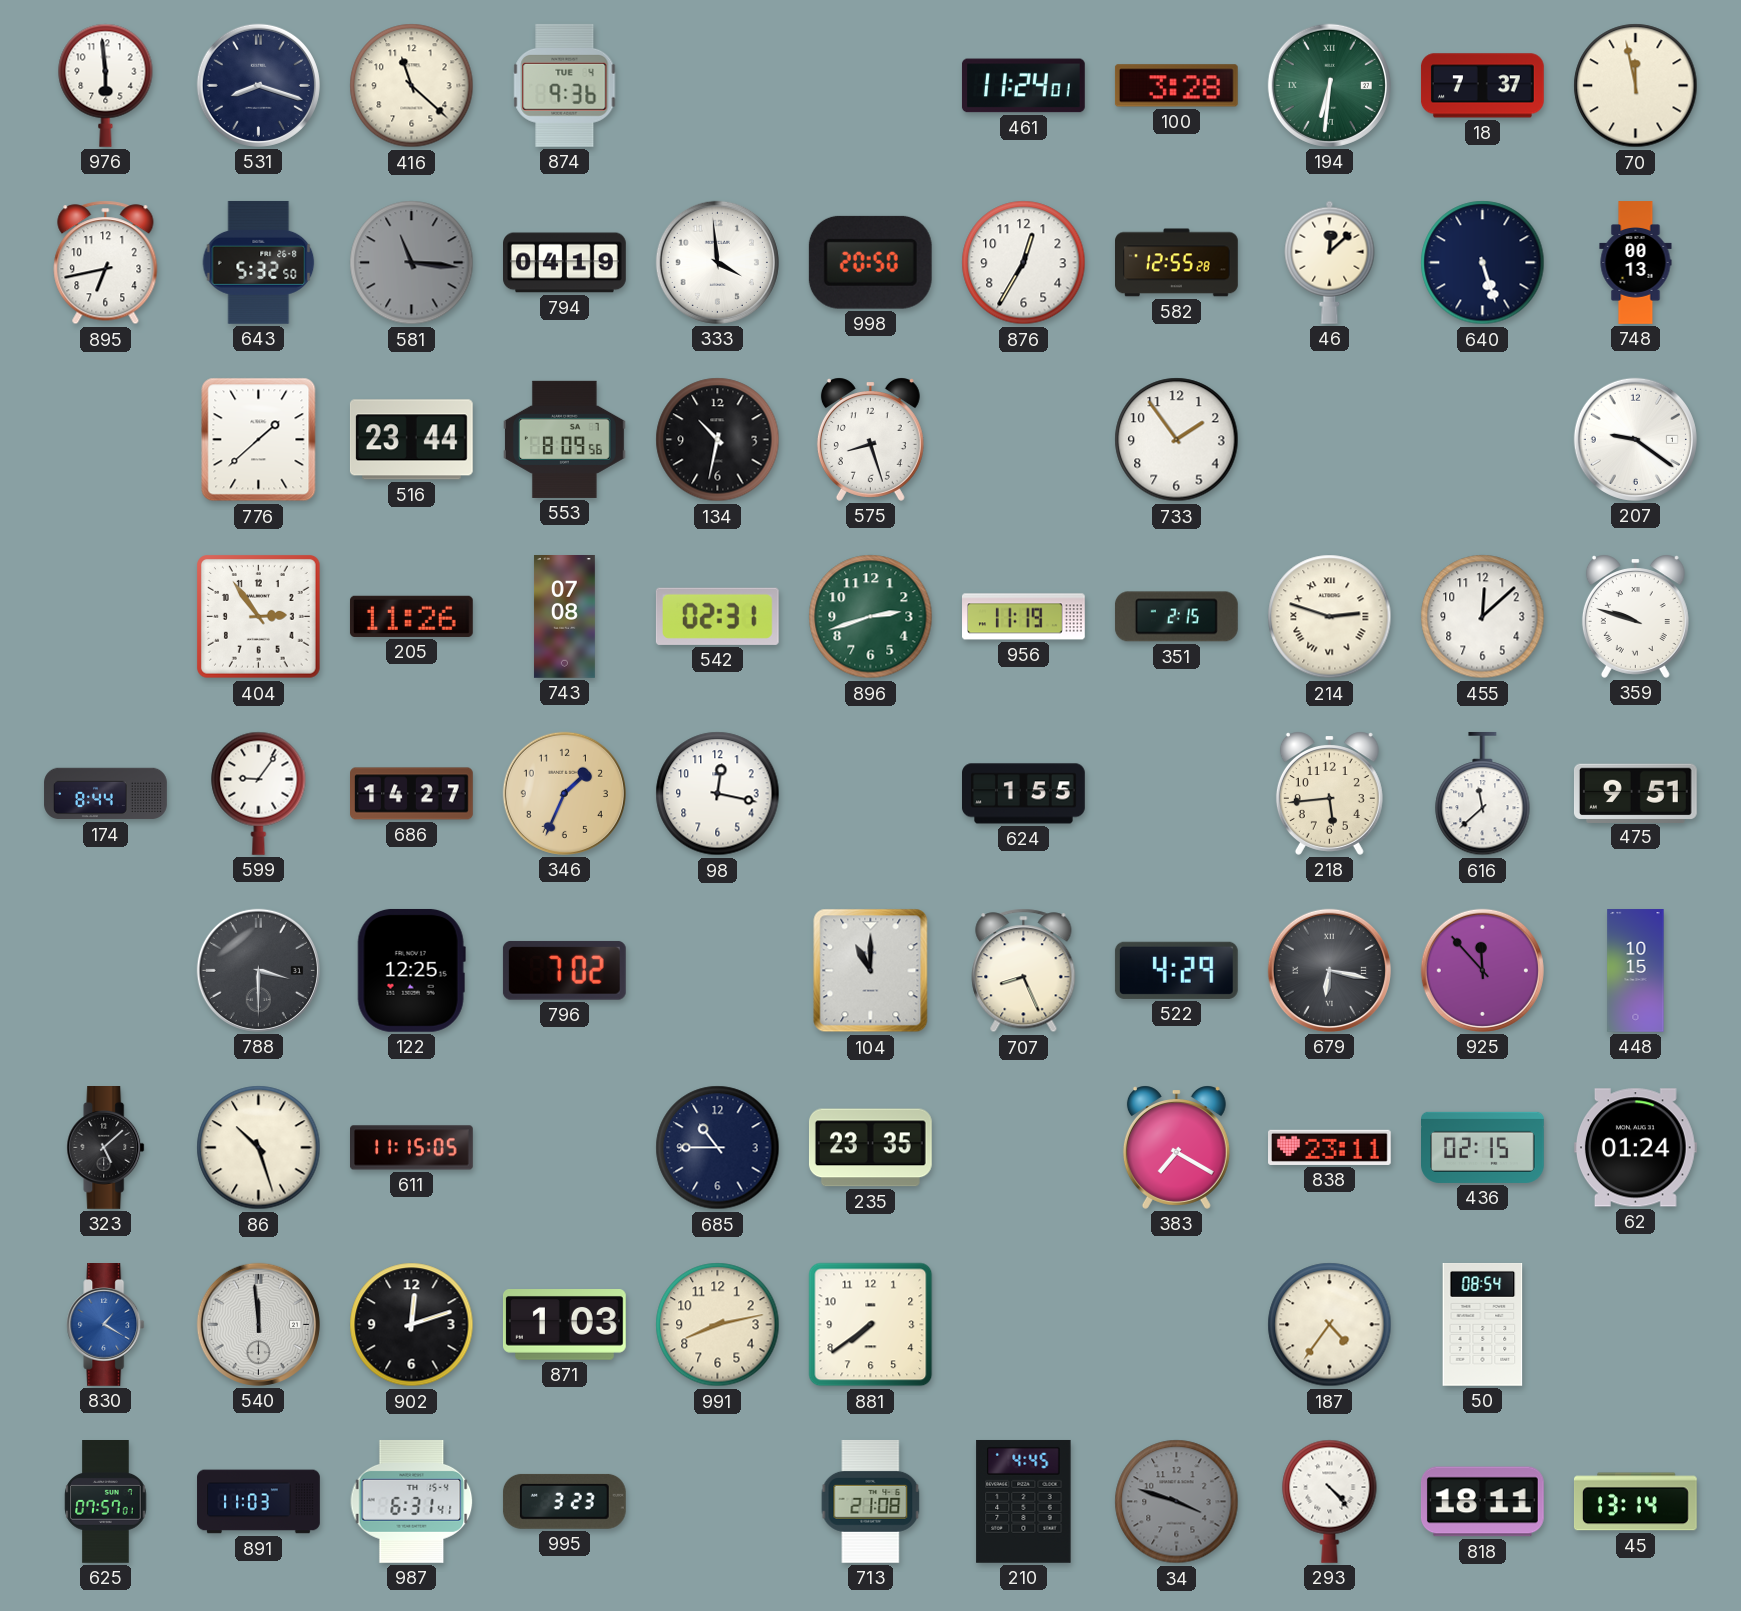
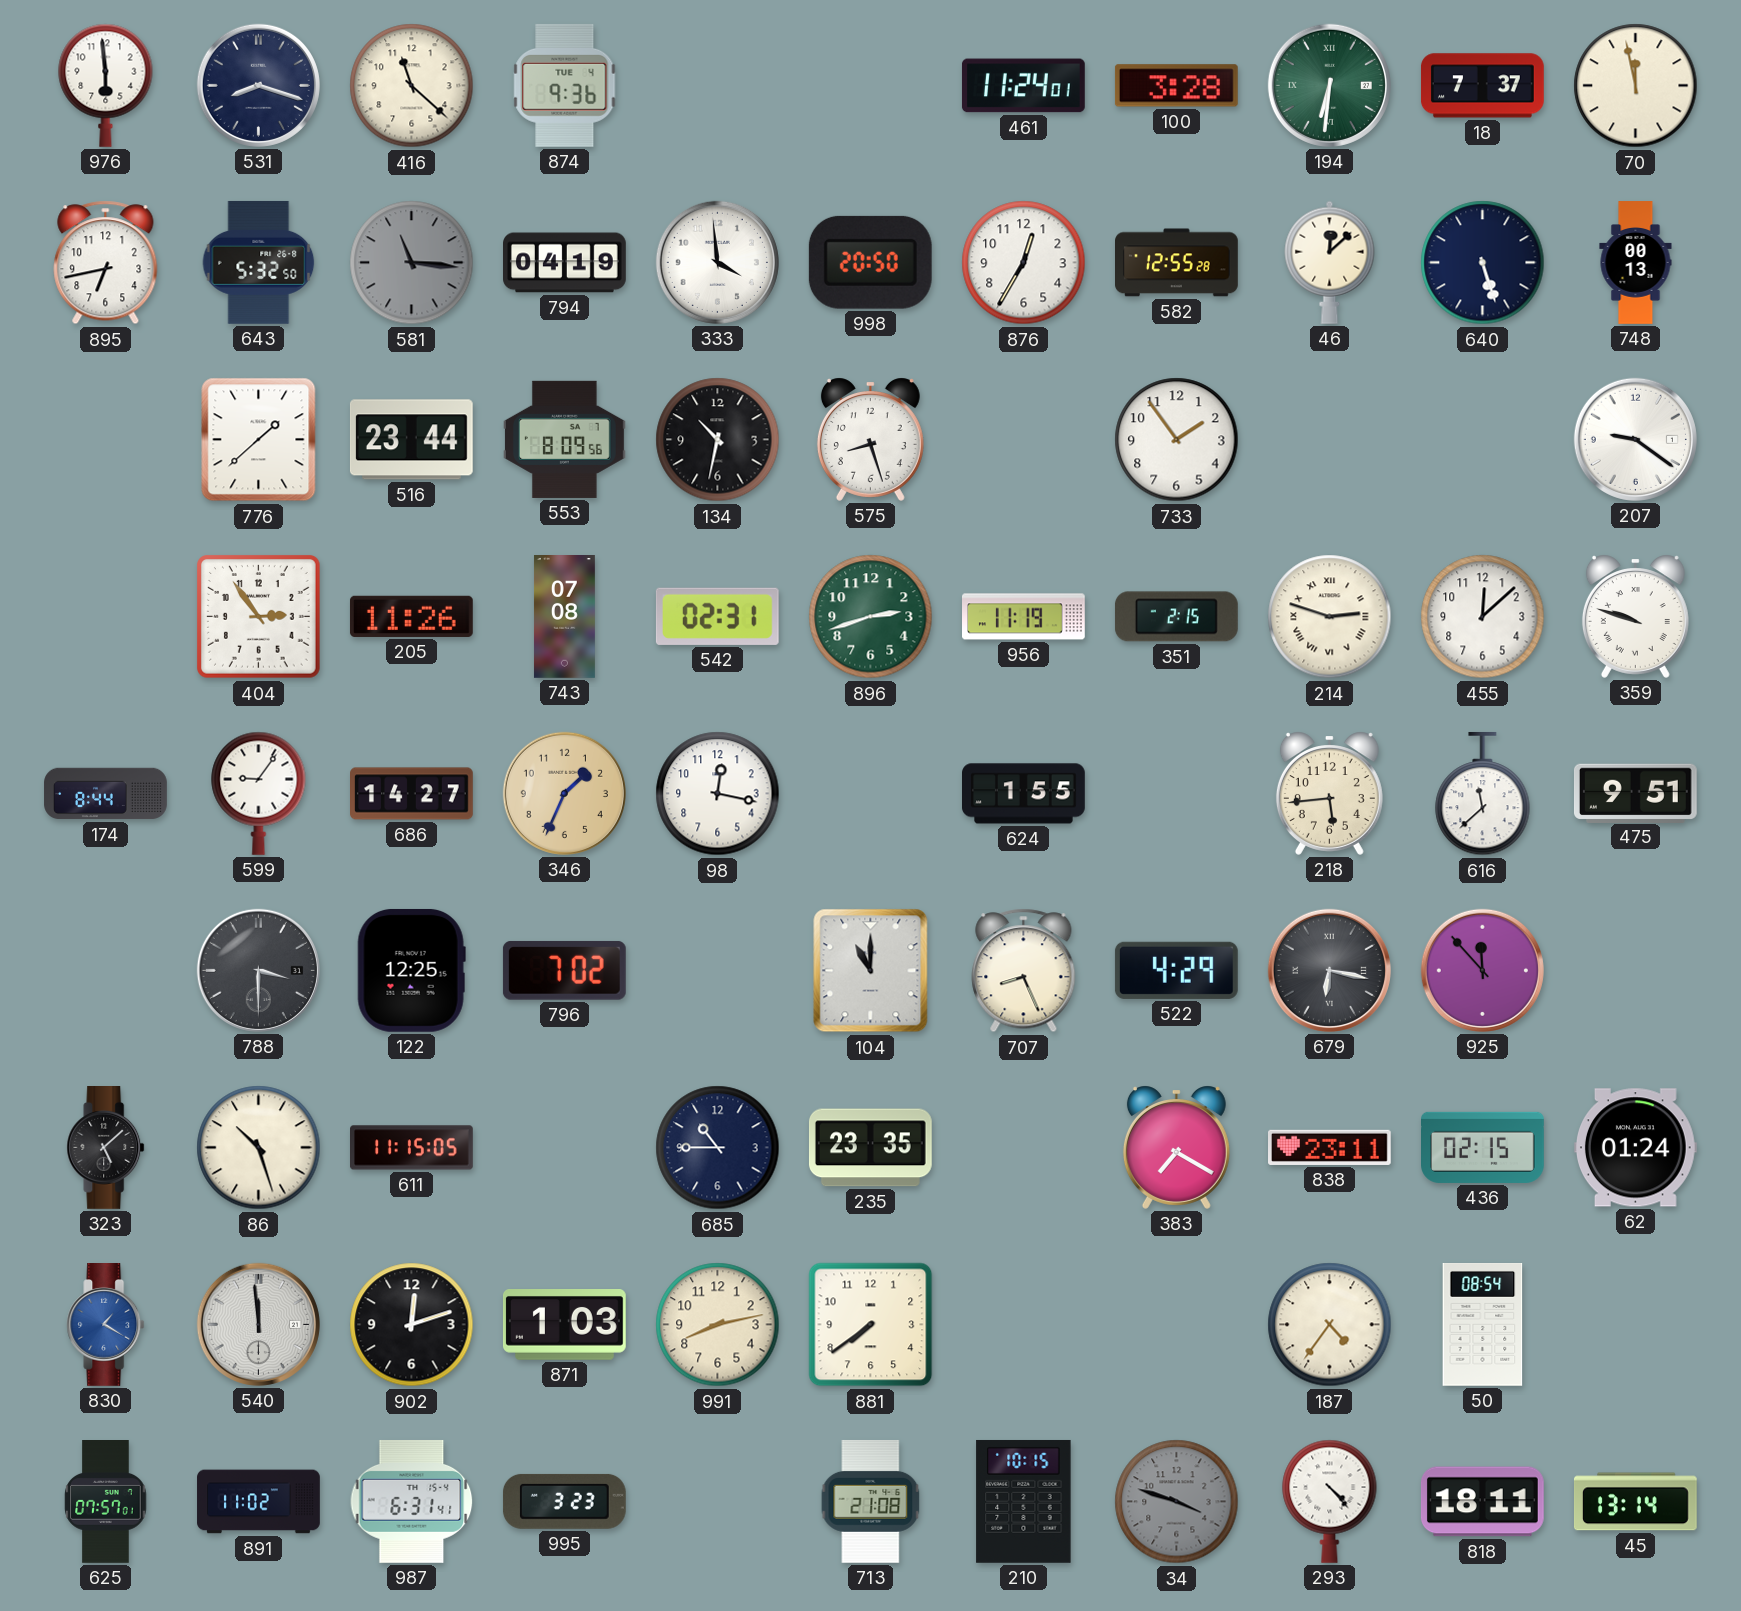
448: 10:15 -> none (1636, 971)
891: 11:03 -> 11:02 (259, 1502)
210: 4:45 -> 10:15 (1024, 1501)
